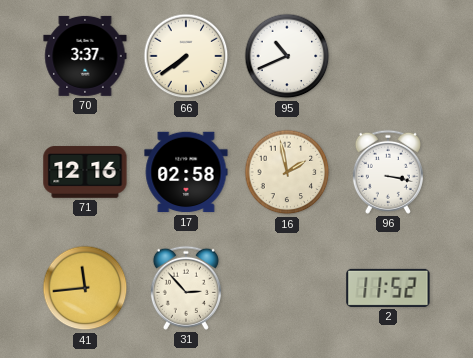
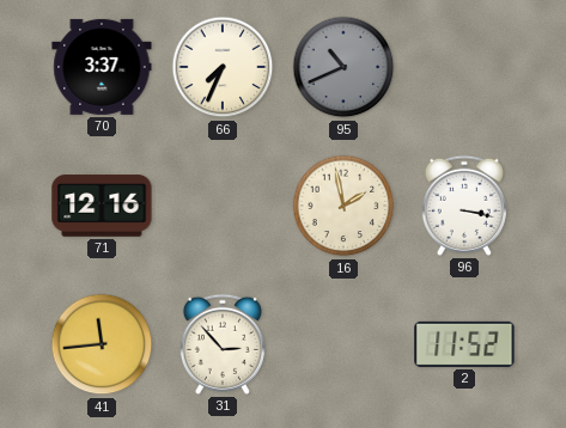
66: 7:39 -> 7:34 (223, 67)
95 dial: white -> grey (343, 67)
17: 02:58 -> none (186, 172)
